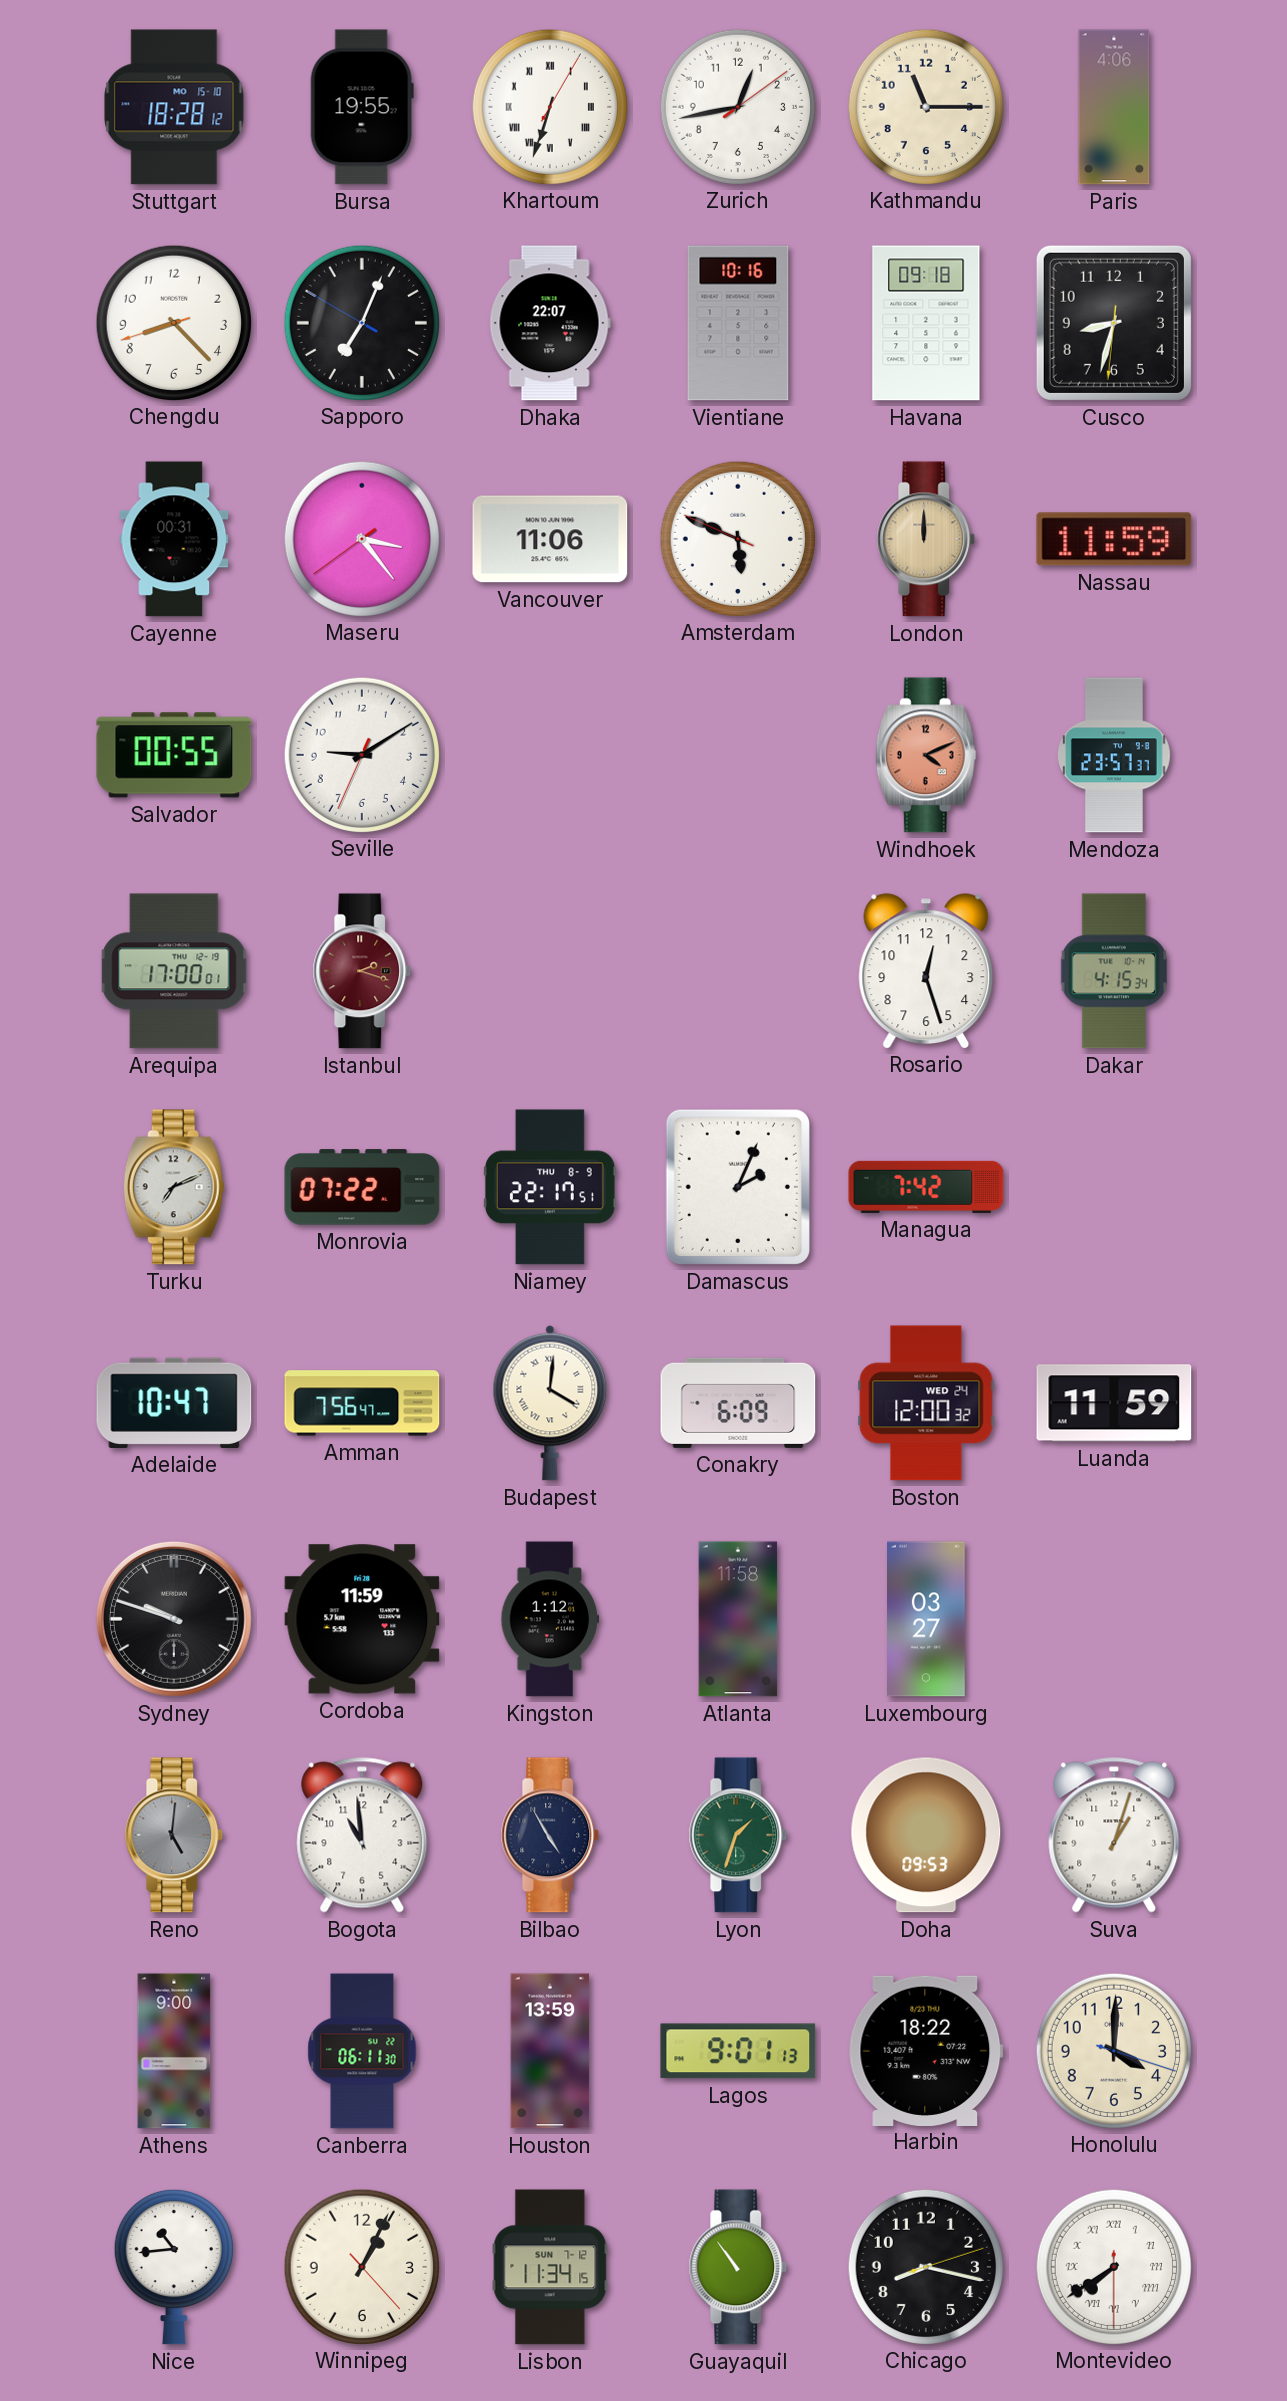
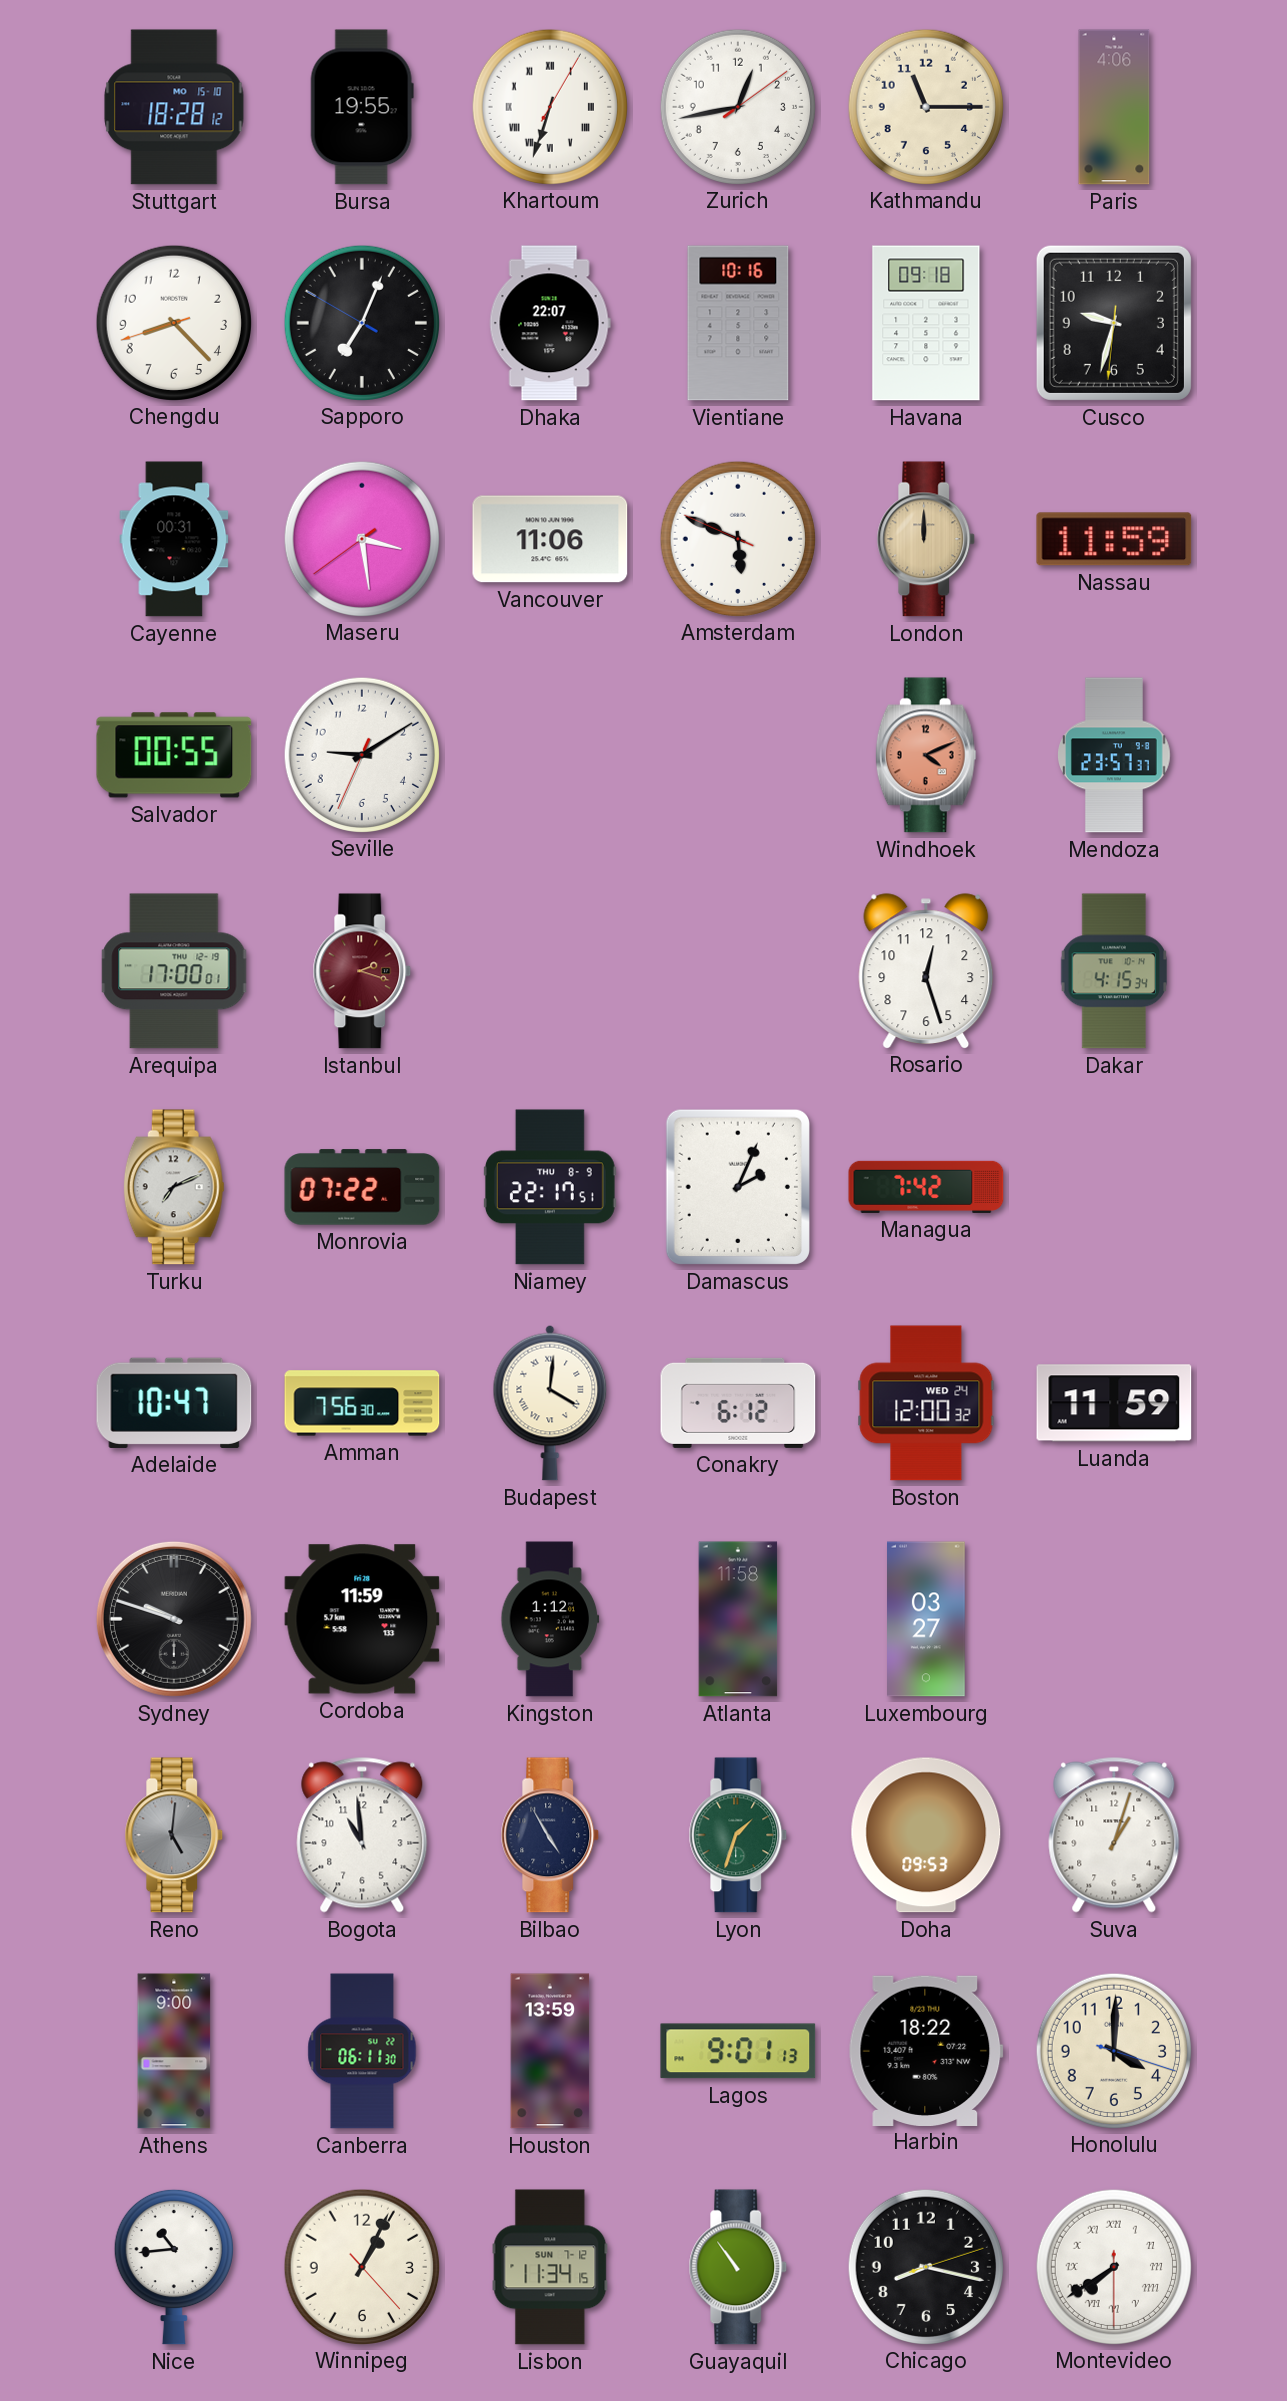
Cusco: 8:32 -> 9:32 (1114, 323)
Maseru: 3:23 -> 3:28 (361, 538)
Amman: 7:56:47 -> 7:56:30 (362, 1403)
Conakry: 6:09 -> 6:12 (738, 1403)
